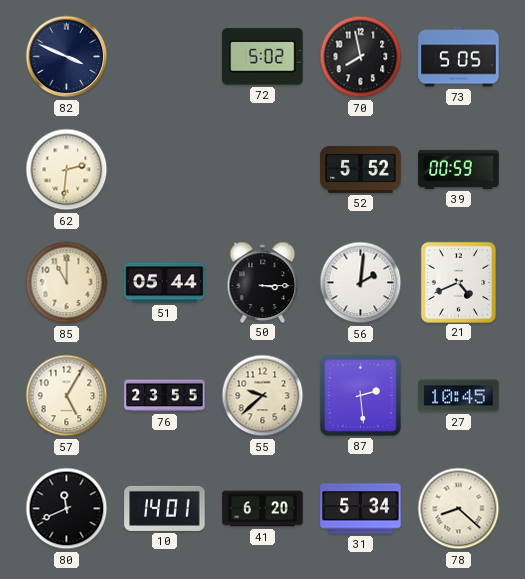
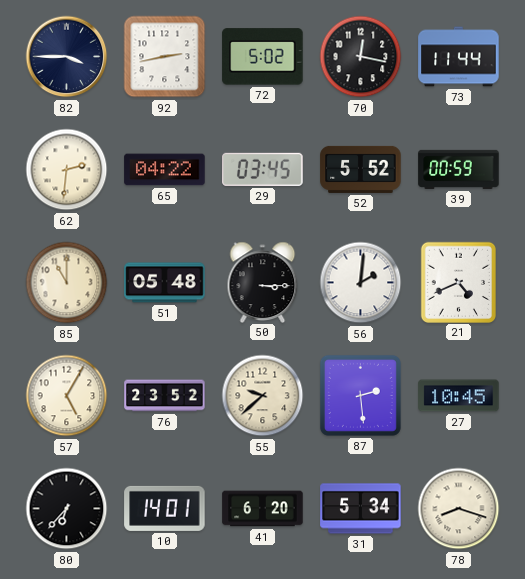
82: 3:49 -> 3:45 (67, 57)
92: none -> 2:43 (165, 57)
70: 7:58 -> 12:17 (361, 57)
73: 5:05 -> 11:44 (459, 57)
65: none -> 04:22 (165, 170)
29: none -> 03:45 (263, 169)
51: 05:44 -> 05:48 (165, 283)
76: 23:55 -> 23:52 (165, 396)
80: 11:41 -> 6:37 (67, 509)
78: 8:22 -> 8:18 (459, 509)
